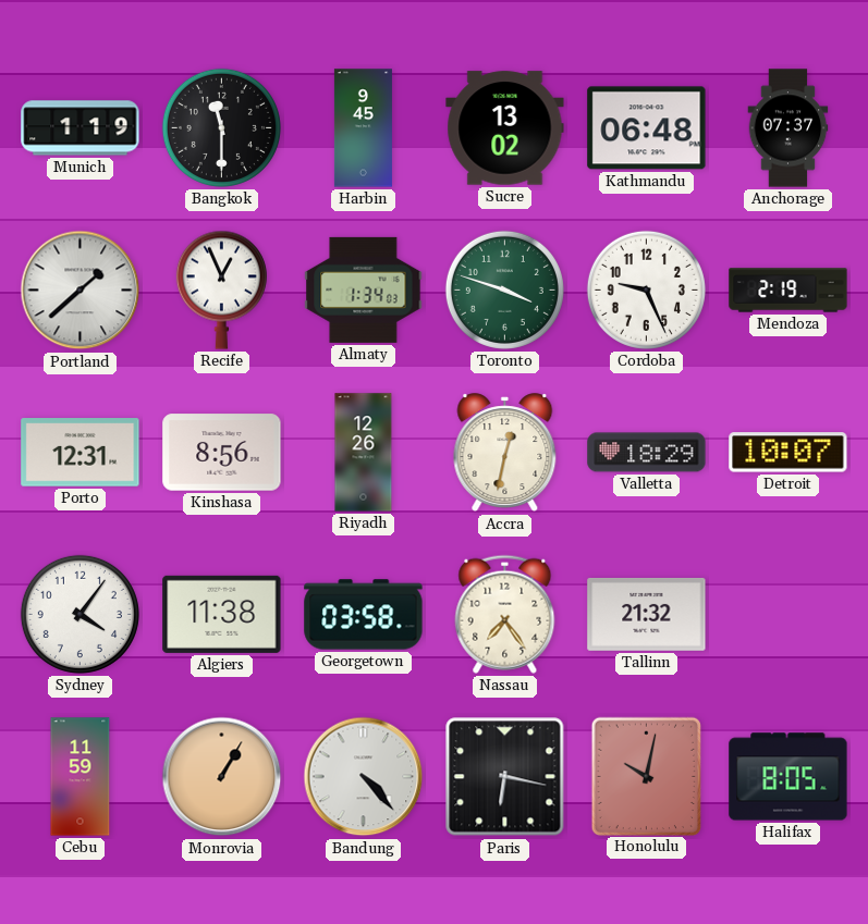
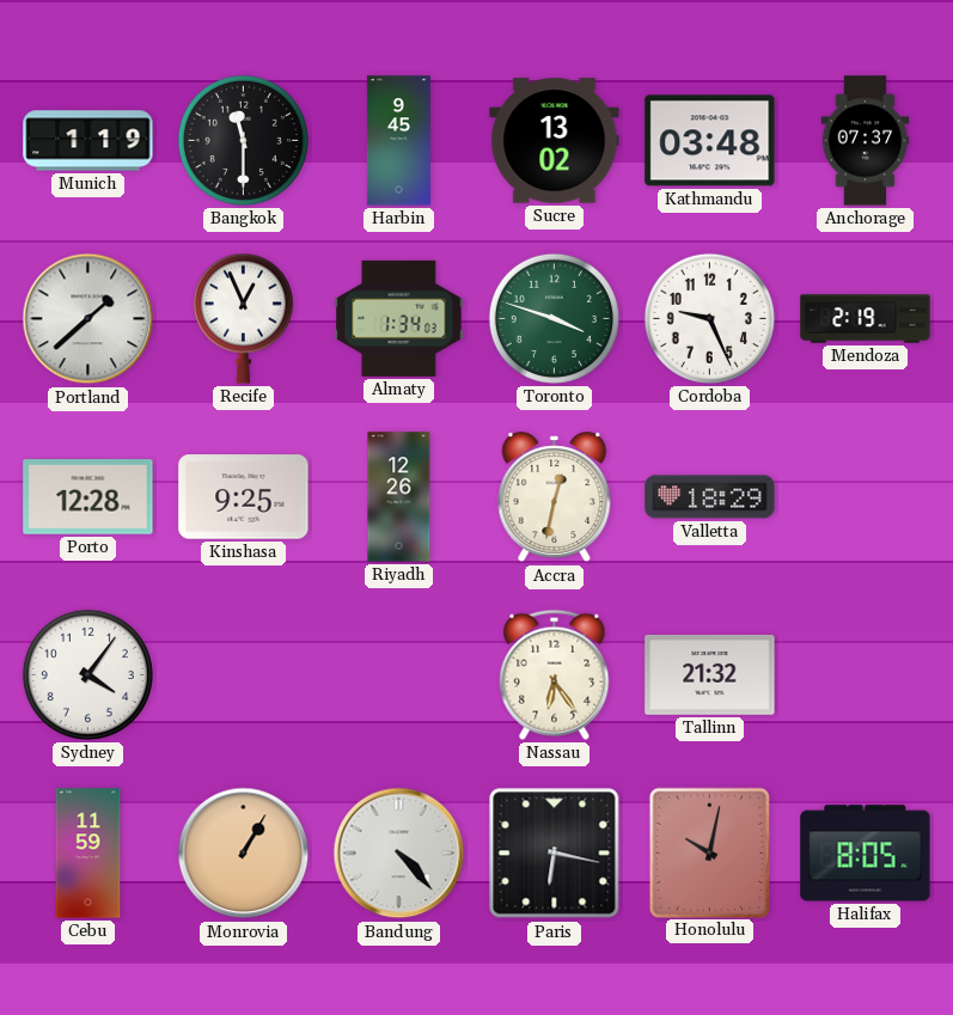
Kathmandu: 06:48 -> 03:48 (710, 141)
Porto: 12:31 -> 12:28 (88, 497)
Kinshasa: 8:56 -> 9:25 (244, 497)
Detroit: 10:07 -> none (788, 453)
Algiers: 11:38 -> none (222, 614)
Georgetown: 03:58 -> none (364, 615)
Nassau: 7:24 -> 6:24 (555, 674)
